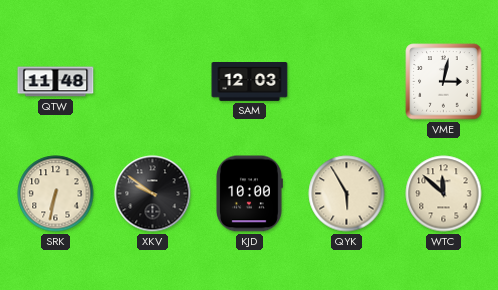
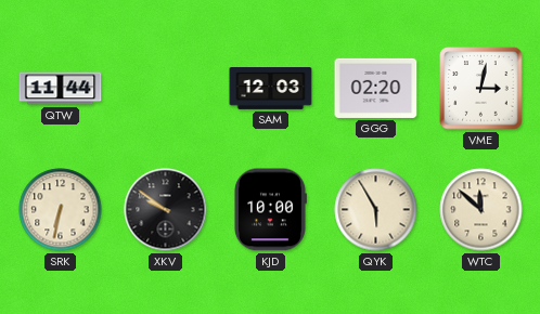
QTW: 11:48 -> 11:44 (61, 89)
GGG: none -> 02:20 (376, 88)
